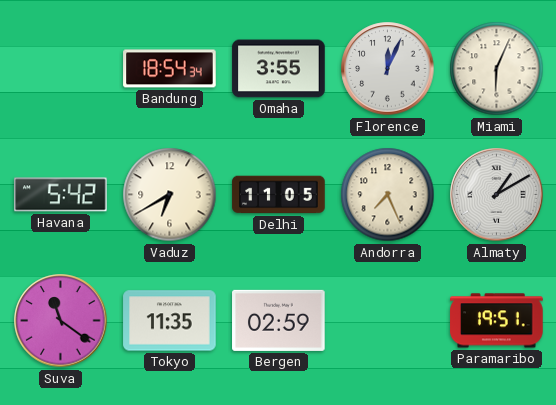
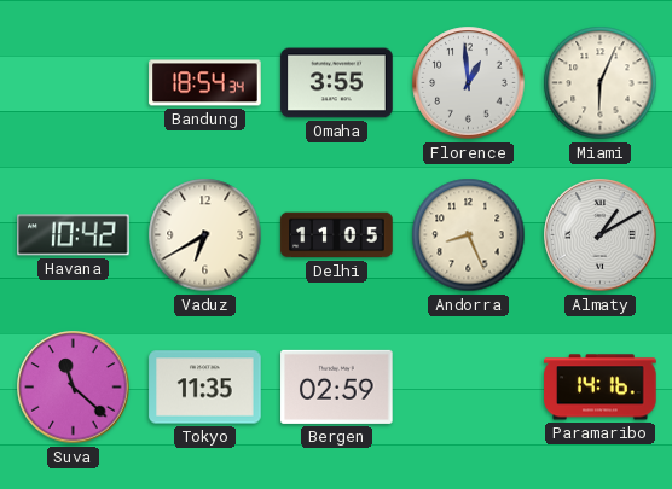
Florence: 12:04 -> 12:59 (469, 83)
Havana: 5:42 -> 10:42 (74, 235)
Andorra: 7:26 -> 8:26 (469, 235)
Suva: 11:21 -> 11:22 (74, 388)
Paramaribo: 19:51 -> 14:16 (601, 388)
